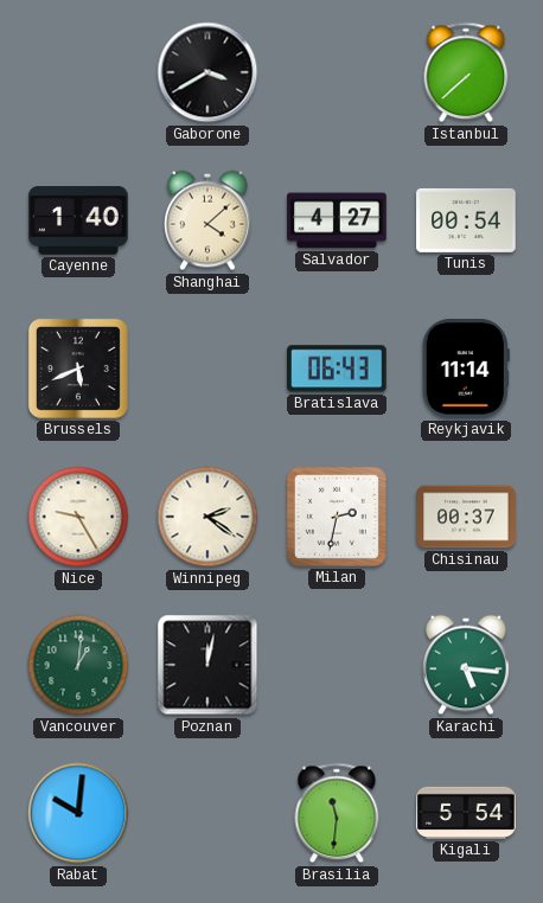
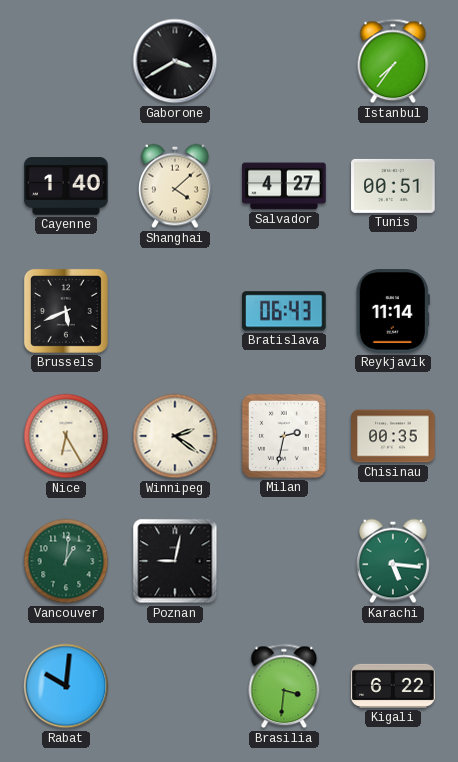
Istanbul: 7:38 -> 7:36 (393, 61)
Tunis: 00:54 -> 00:51 (393, 186)
Nice: 9:25 -> 6:25 (66, 436)
Chisinau: 00:37 -> 00:35 (393, 436)
Poznan: 12:02 -> 9:02 (175, 561)
Brasilia: 11:31 -> 3:31 (284, 686)
Kigali: 5:54 -> 6:22 (393, 686)
